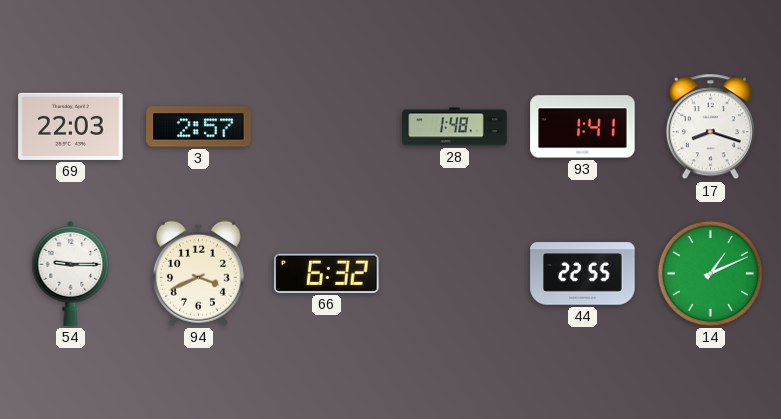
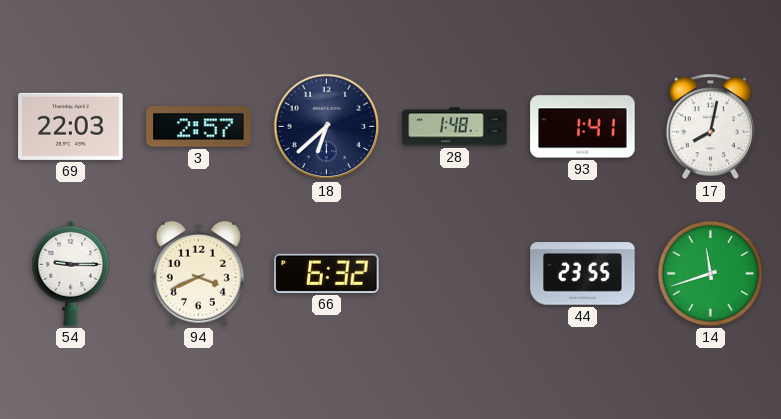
18: none -> 6:38 (327, 127)
17: 8:18 -> 8:02 (710, 127)
44: 22:55 -> 23:55 (583, 274)
14: 1:11 -> 11:42 (710, 273)
